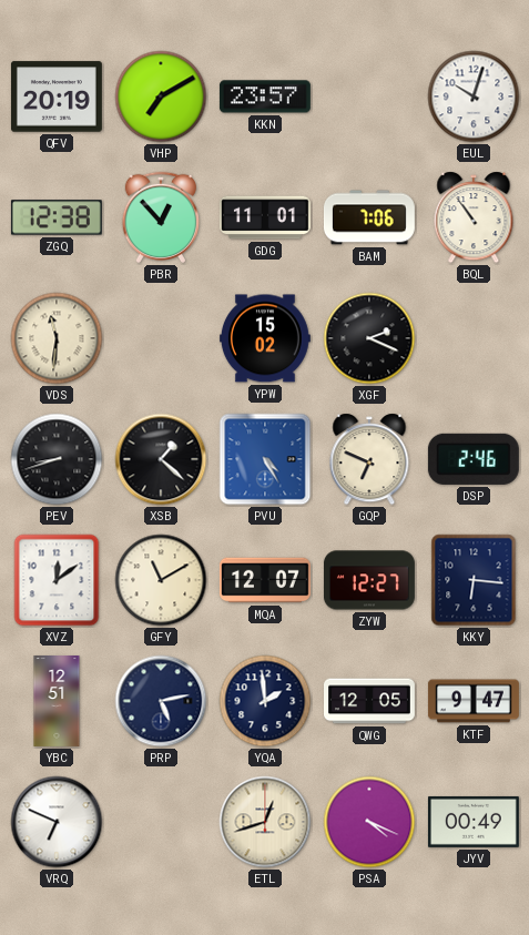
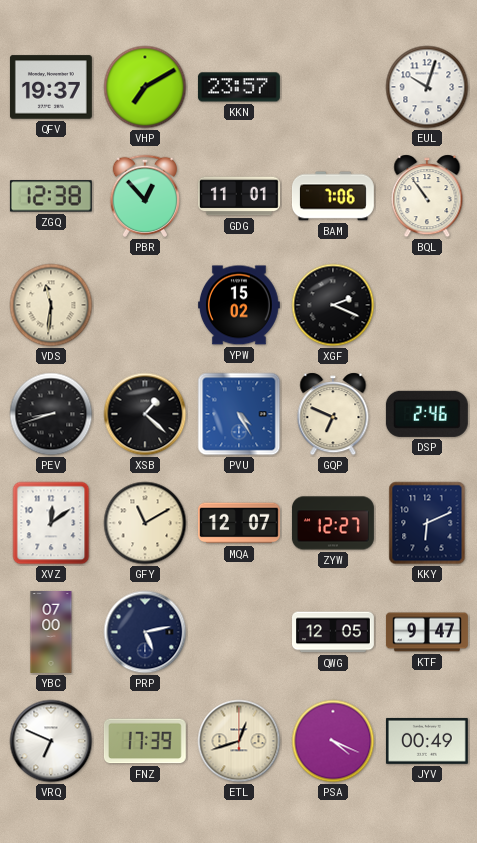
QFV: 20:19 -> 19:37 (51, 87)
KKY: 6:16 -> 6:11 (427, 523)
YBC: 12:51 -> 07:00 (51, 633)
YQA: 1:59 -> none (265, 701)
FNZ: none -> 17:39 (145, 741)
